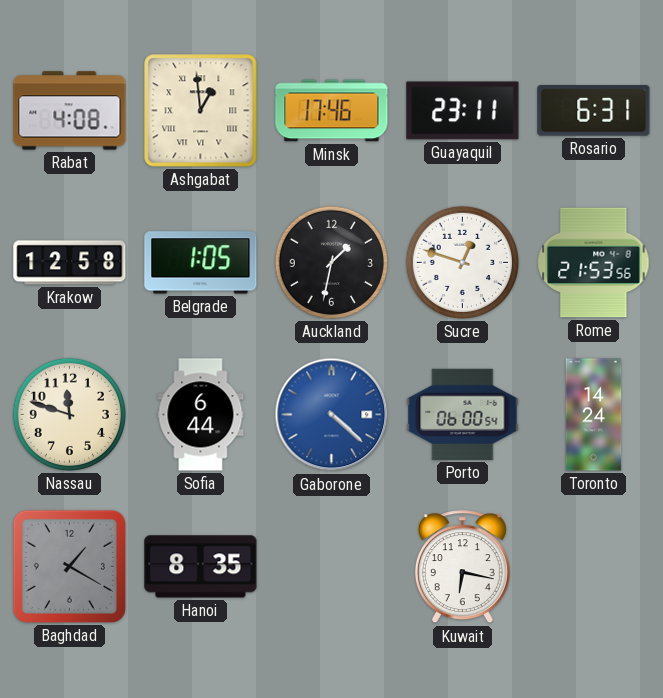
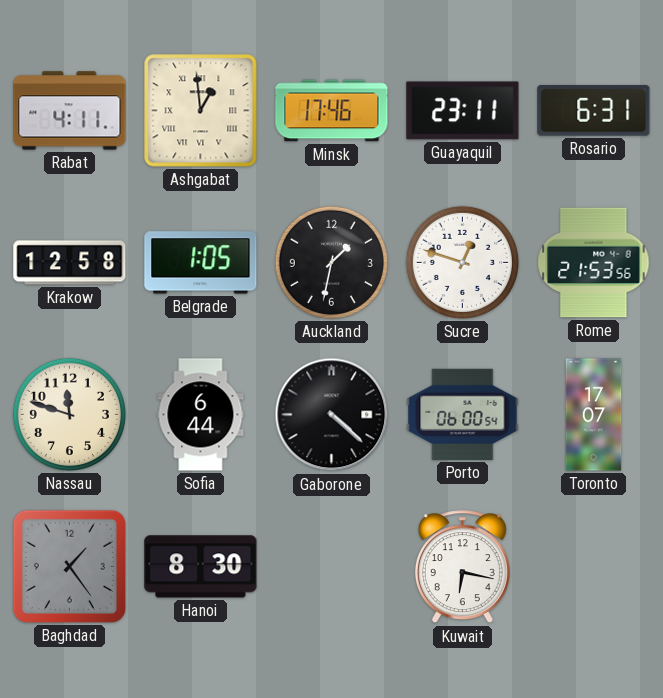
Rabat: 4:08 -> 4:11 (70, 111)
Gaborone dial: blue -> black (332, 415)
Toronto: 14:24 -> 17:07 (594, 415)
Baghdad: 1:20 -> 1:24 (69, 566)
Hanoi: 8:35 -> 8:30 (201, 567)
